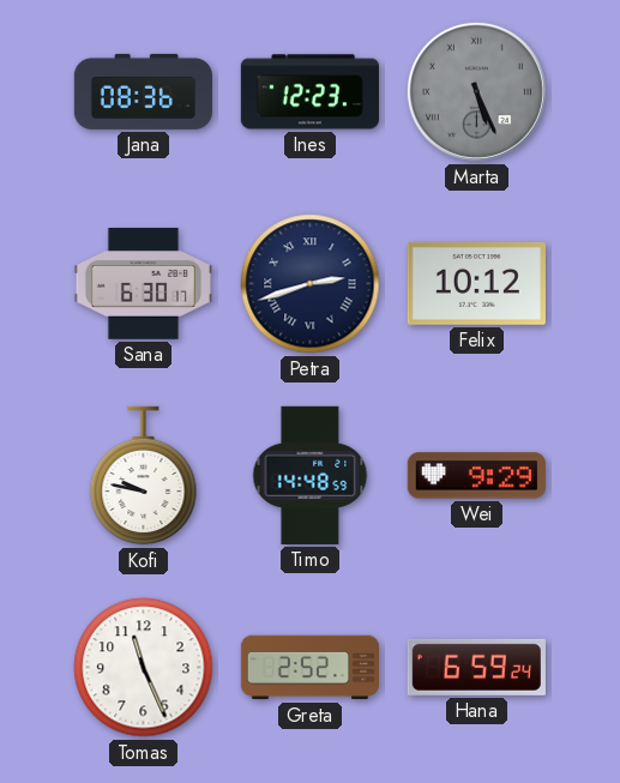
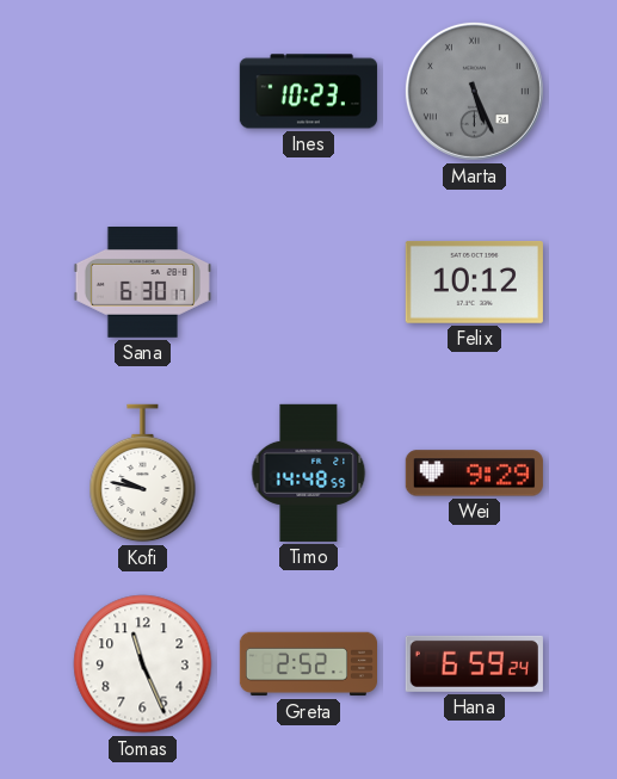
Jana: 08:36 -> none (143, 91)
Ines: 12:23 -> 10:23 (308, 92)
Petra: 2:42 -> none (311, 284)
